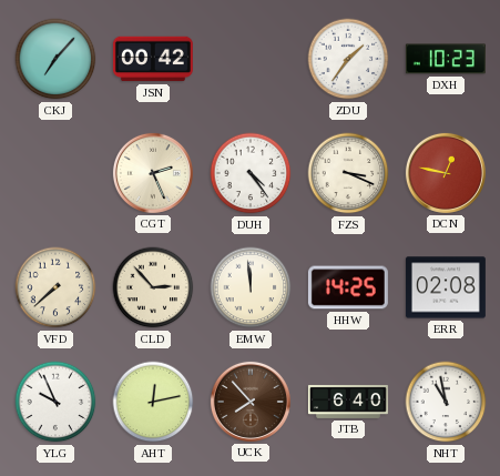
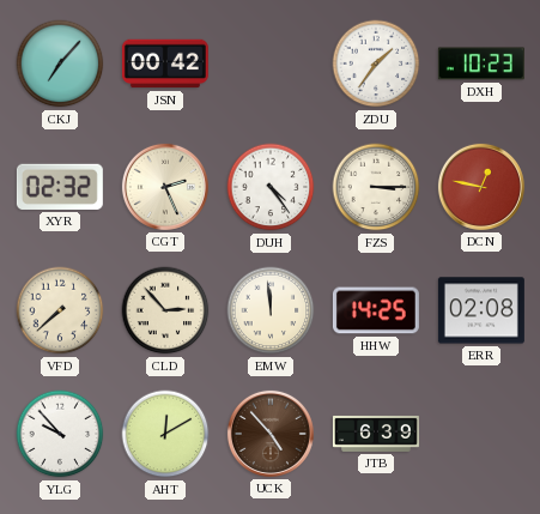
XYR: none -> 02:32 (60, 187)
FZS: 3:19 -> 3:15 (376, 187)
YLG: 9:56 -> 9:53 (60, 434)
AHT: 12:13 -> 12:10 (165, 434)
UCK: 7:53 -> 4:53 (271, 434)
JTB: 6:40 -> 6:39 (376, 434)
NHT: 10:58 -> none (446, 402)
